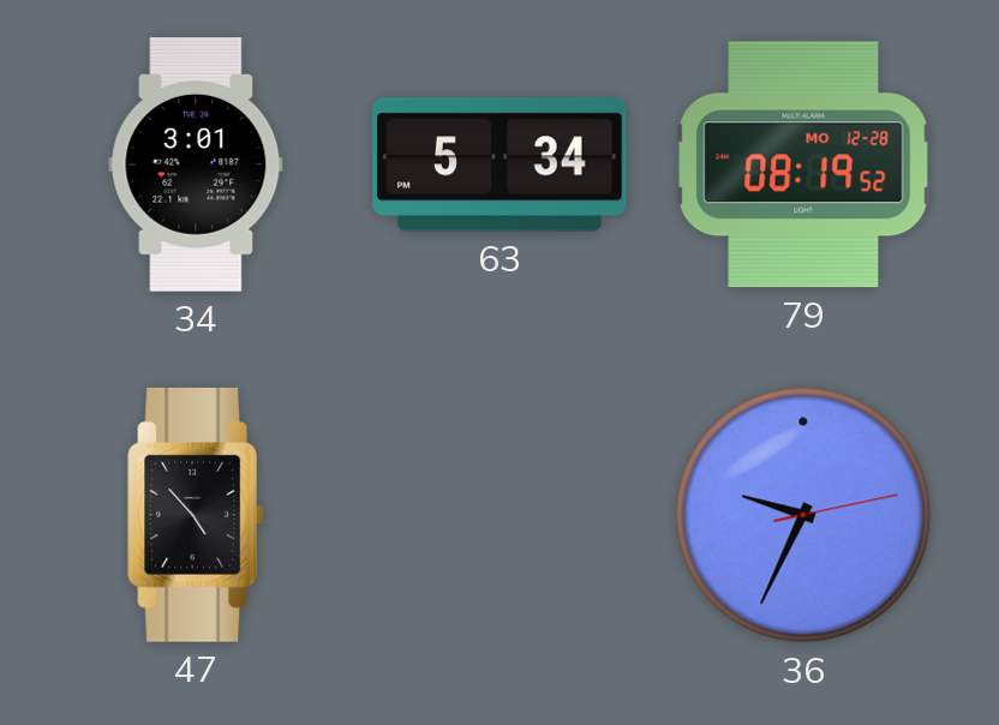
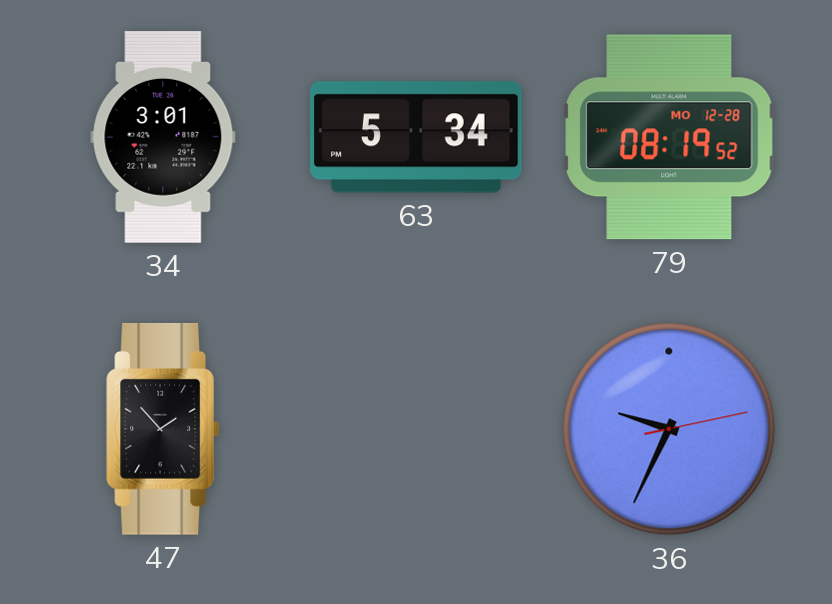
47: 4:53 -> 1:53 (163, 429)
